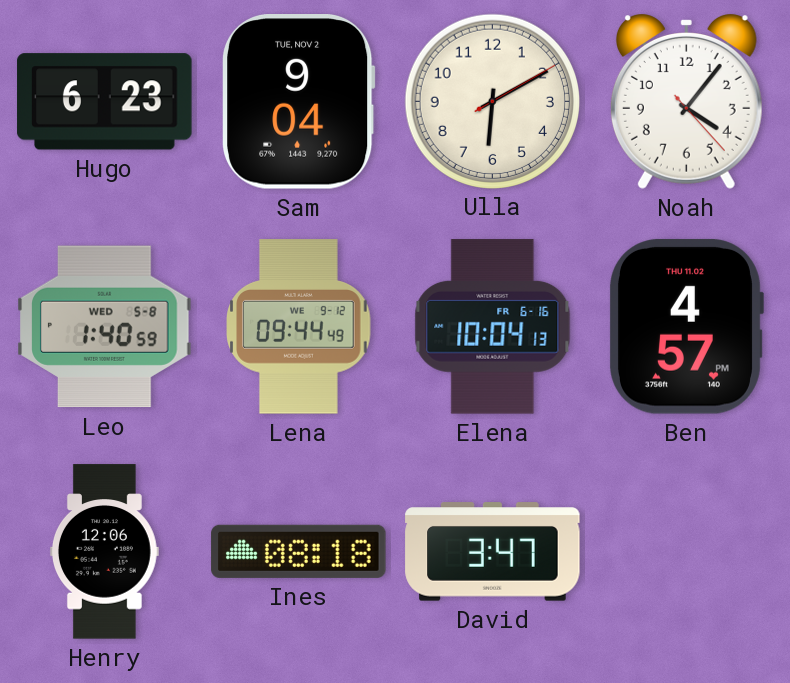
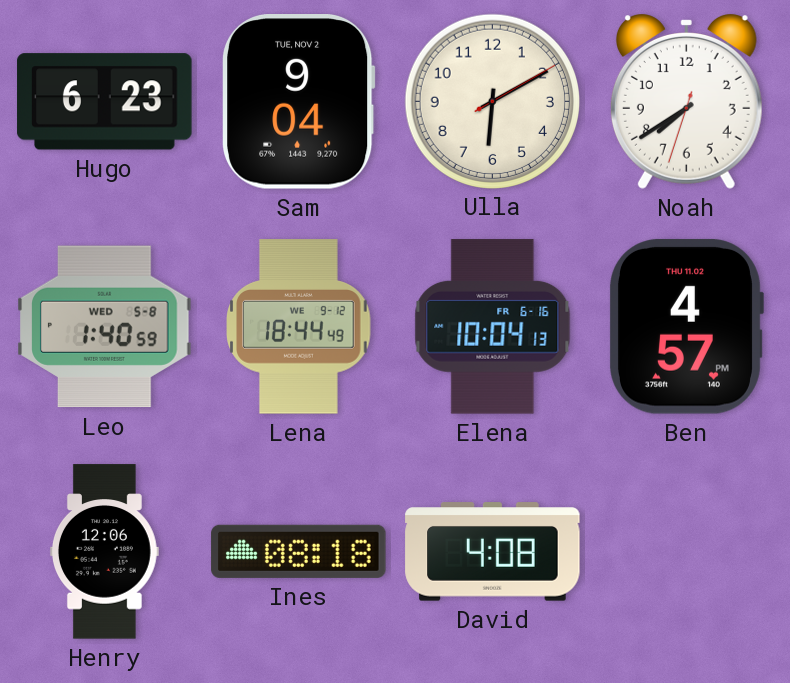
Noah: 4:06 -> 7:39 (686, 101)
Lena: 09:44 -> 18:44 (299, 327)
David: 3:47 -> 4:08 (493, 552)
